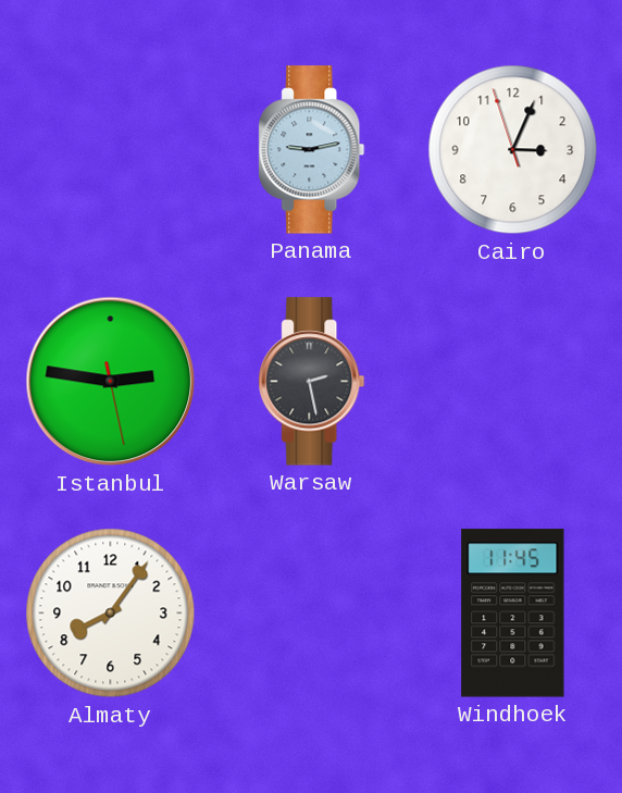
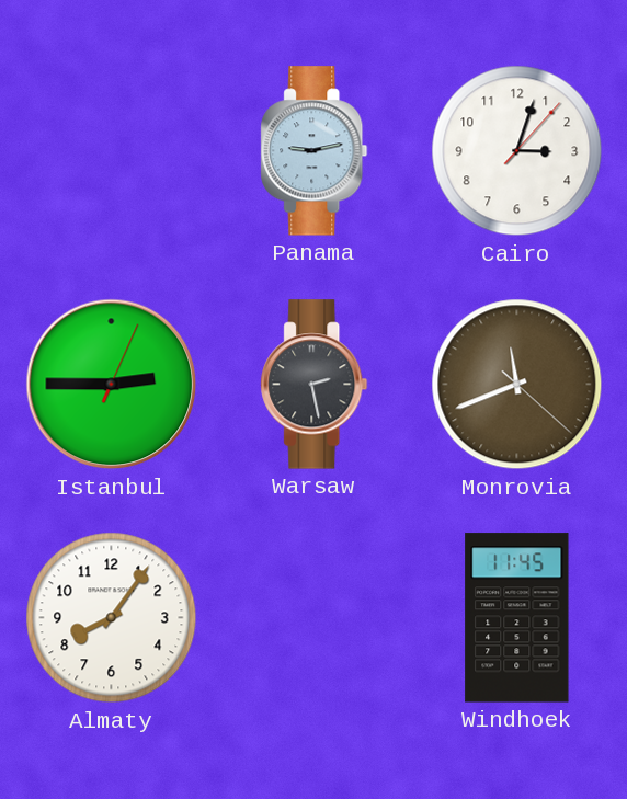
Cairo: 3:03:57 -> 3:03:07 (517, 151)
Istanbul: 2:46 -> 2:45 (112, 385)
Monrovia: none -> 11:41 (517, 385)
